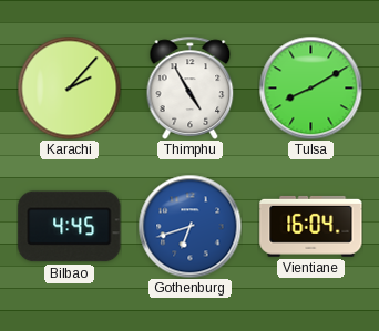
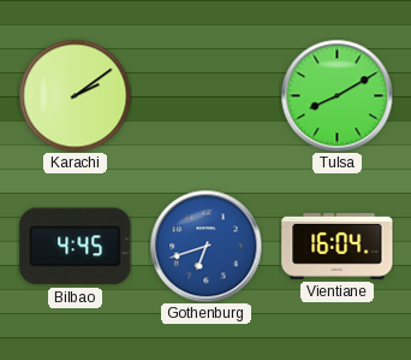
Karachi: 2:07 -> 2:09 (75, 95)
Thimphu: 4:55 -> none (191, 87)
